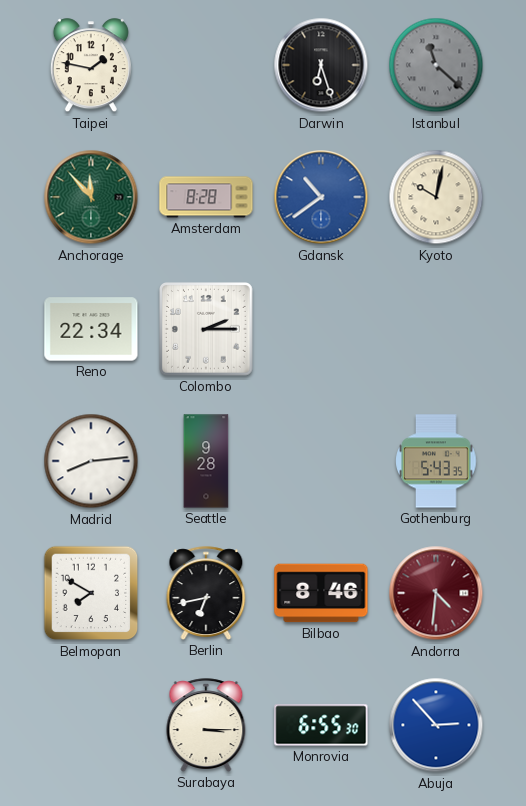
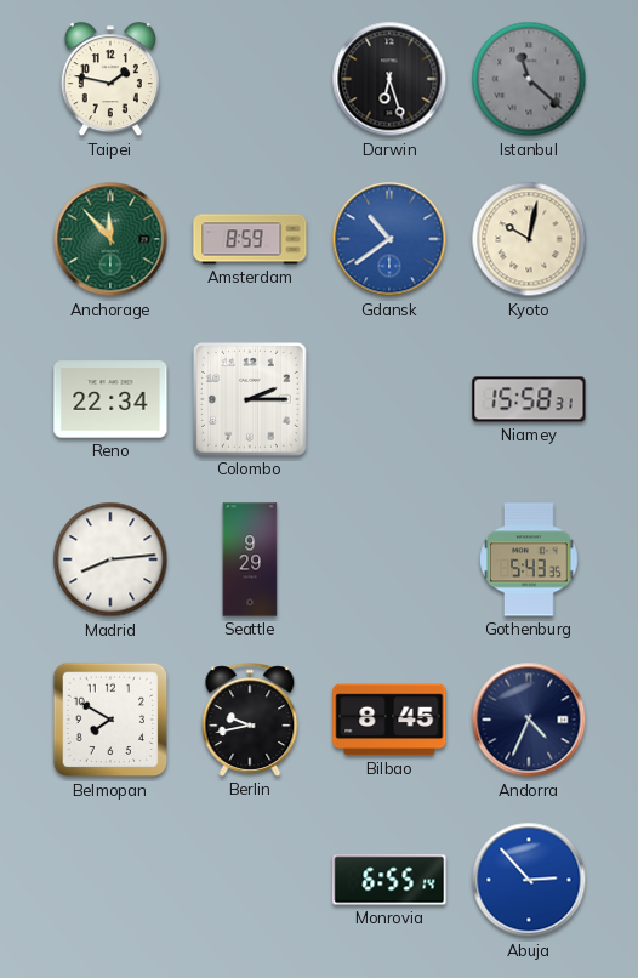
Amsterdam: 8:28 -> 8:59 (250, 239)
Niamey: none -> 15:58 (529, 399)
Seattle: 9:28 -> 9:29 (250, 559)
Berlin: 6:43 -> 9:43 (250, 720)
Bilbao: 8:46 -> 8:45 (389, 720)
Andorra: 4:31 -> 4:34 (529, 720)
Andorra dial: burgundy -> navy (529, 720)
Surabaya: 3:15 -> none (206, 725)
Monrovia: 6:55:30 -> 6:55:14 (389, 880)
